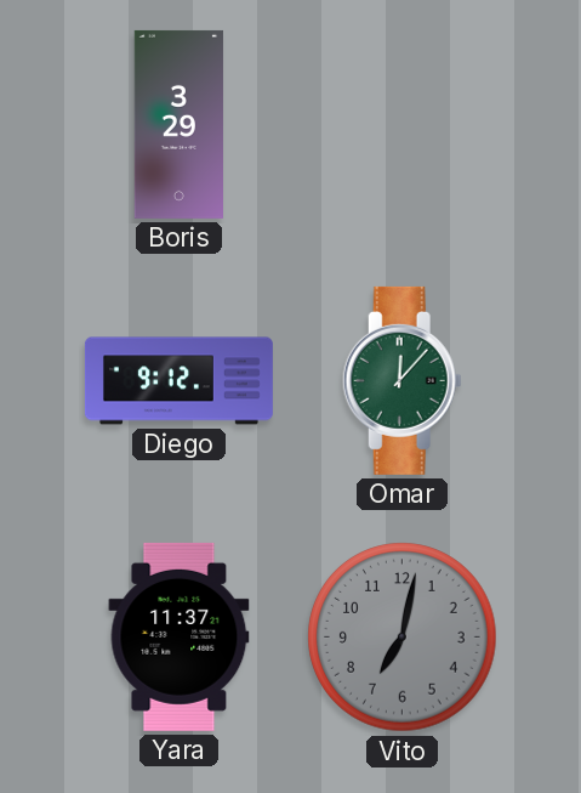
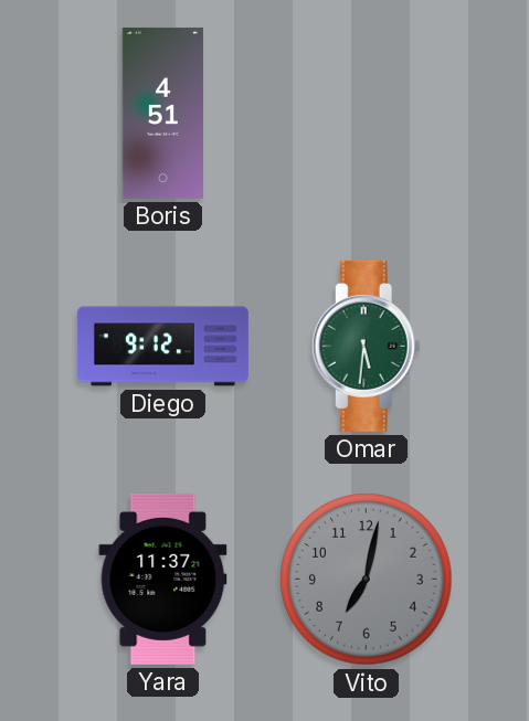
Boris: 3:29 -> 4:51 (162, 113)
Omar: 12:07 -> 5:31 (366, 346)
